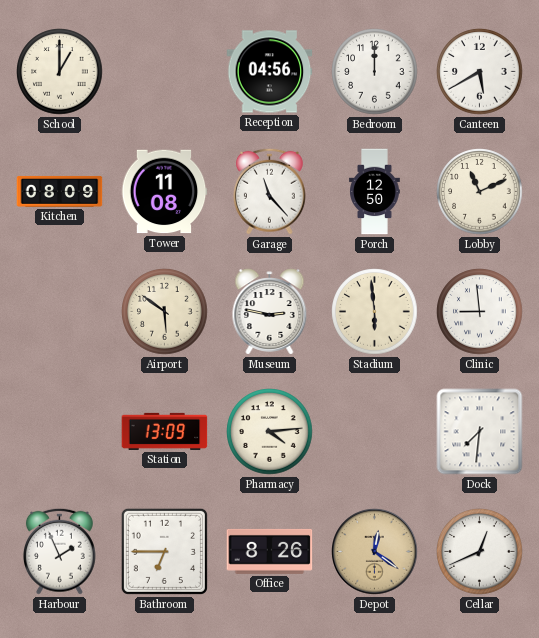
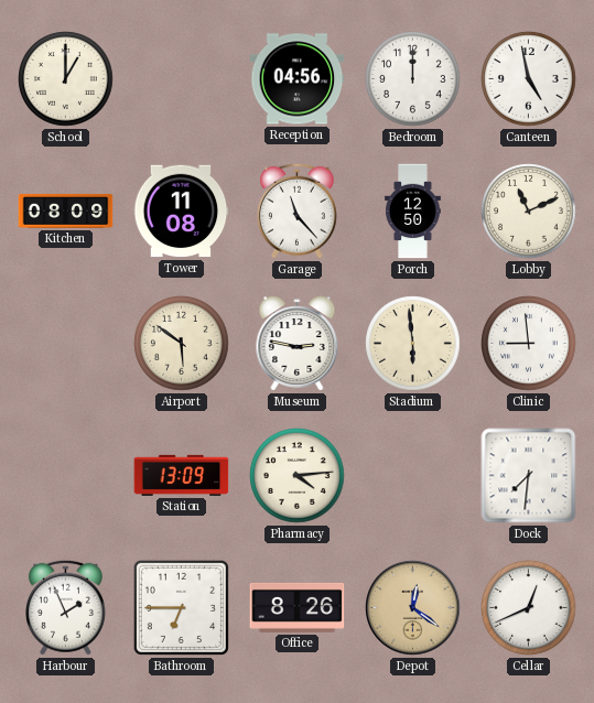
Canteen: 5:40 -> 4:58 (529, 79)
